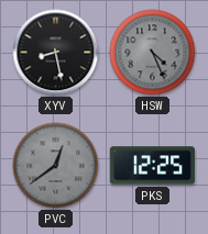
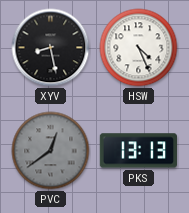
HSW dial: grey -> white (139, 48)
PKS: 12:25 -> 13:13 (138, 151)
